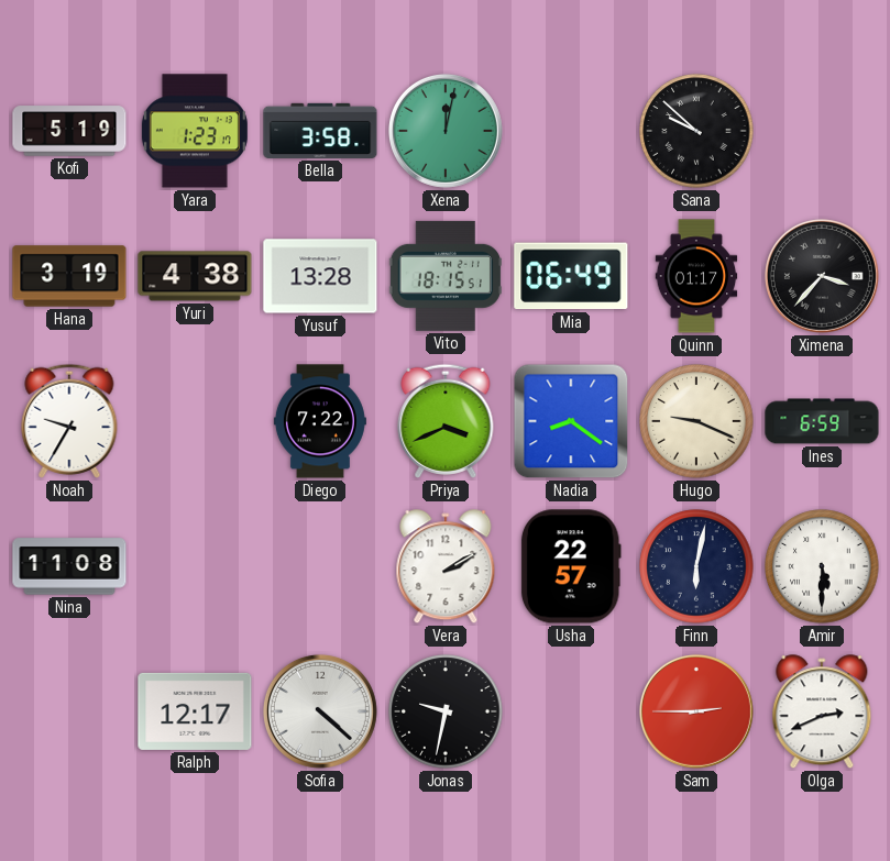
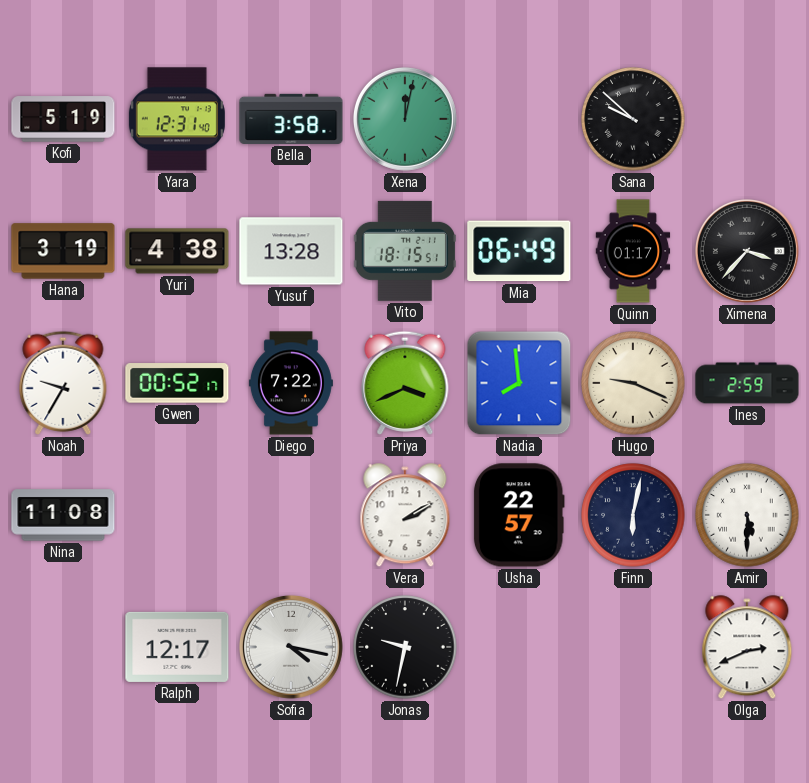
Yara: 1:23 -> 12:31 (177, 119)
Gwen: none -> 00:52 (177, 383)
Nadia: 8:21 -> 7:59 (519, 383)
Ines: 6:59 -> 2:59 (747, 383)
Sofia: 4:22 -> 4:17 (291, 647)
Sam: 2:45 -> none (696, 711)
